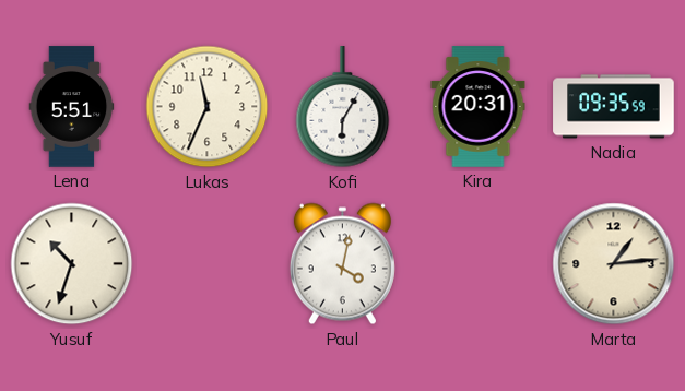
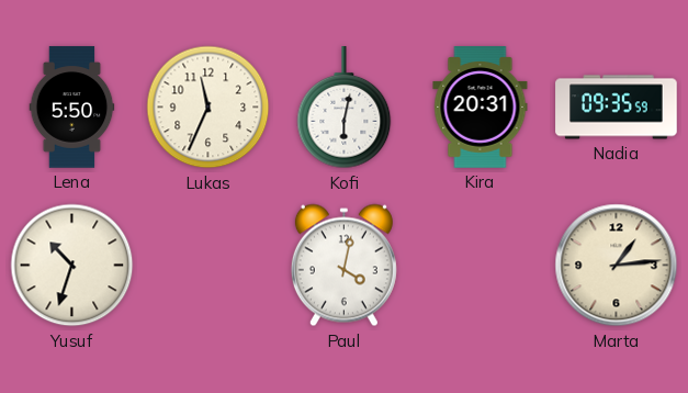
Lena: 5:51 -> 5:50 (72, 108)
Kofi: 6:05 -> 6:02 (345, 108)
